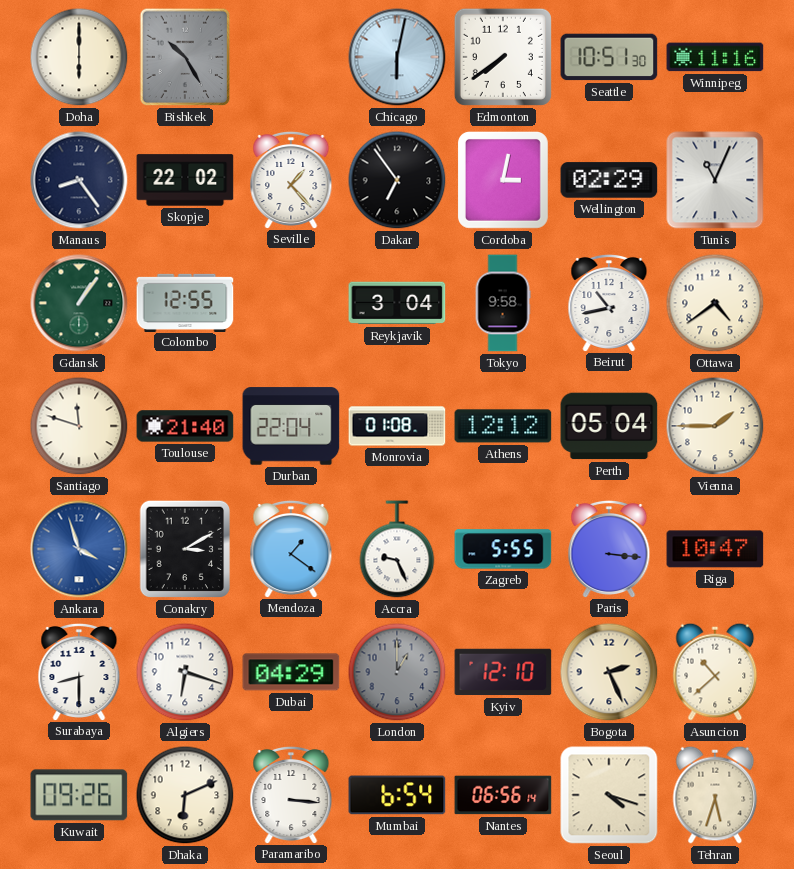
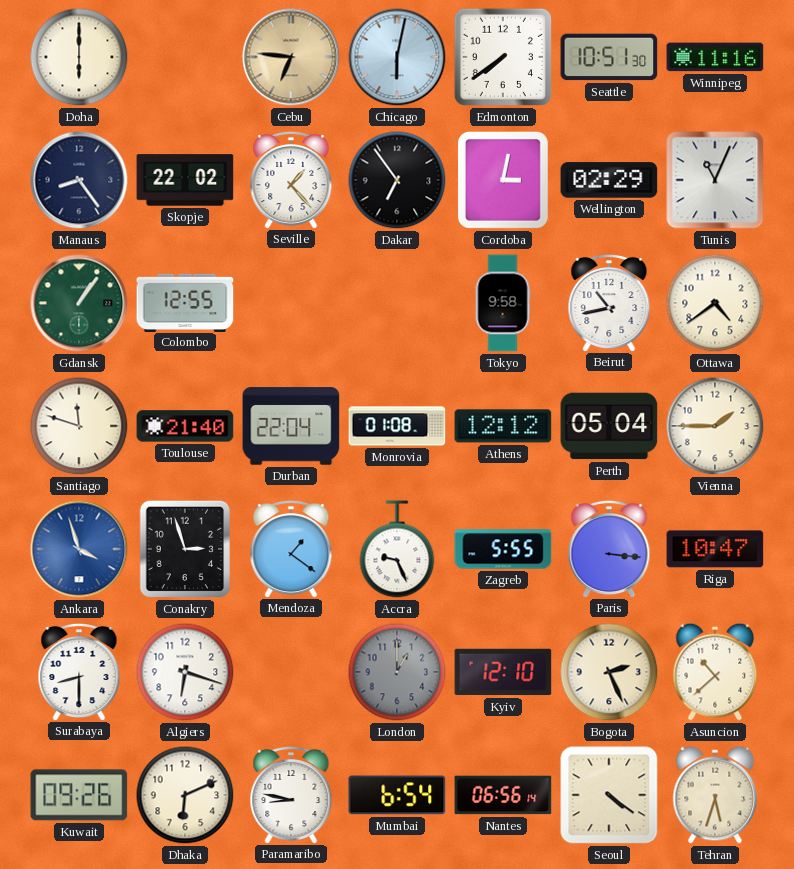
Bishkek: 10:25 -> none (185, 57)
Cebu: none -> 6:46 (291, 57)
Reykjavik: 3:04 -> none (397, 303)
Conakry: 3:10 -> 2:57 (185, 549)
Dubai: 04:29 -> none (291, 672)
Paramaribo: 3:16 -> 8:47 (291, 794)
Seoul: 4:18 -> 4:21 (609, 795)
